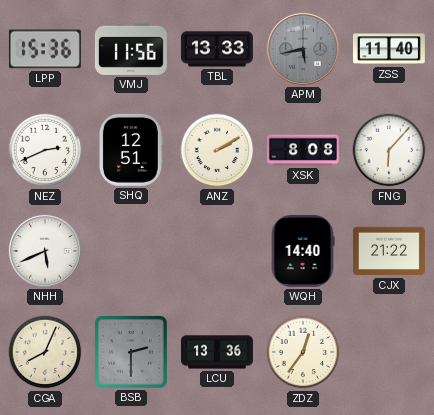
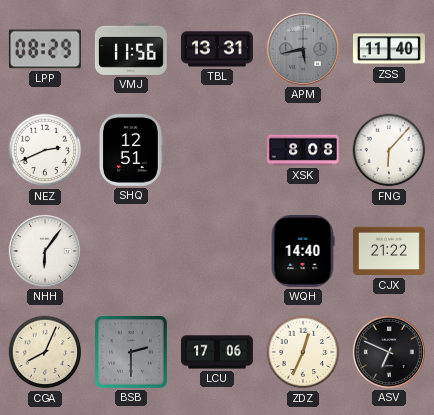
LPP: 15:36 -> 08:29 (45, 49)
TBL: 13:33 -> 13:31 (217, 49)
ANZ: 2:10 -> none (217, 150)
NHH: 5:41 -> 6:06 (45, 251)
LCU: 13:36 -> 17:06 (217, 352)
ZDZ: 12:36 -> 12:34 (303, 352)
ASV: none -> 6:49 (389, 352)
